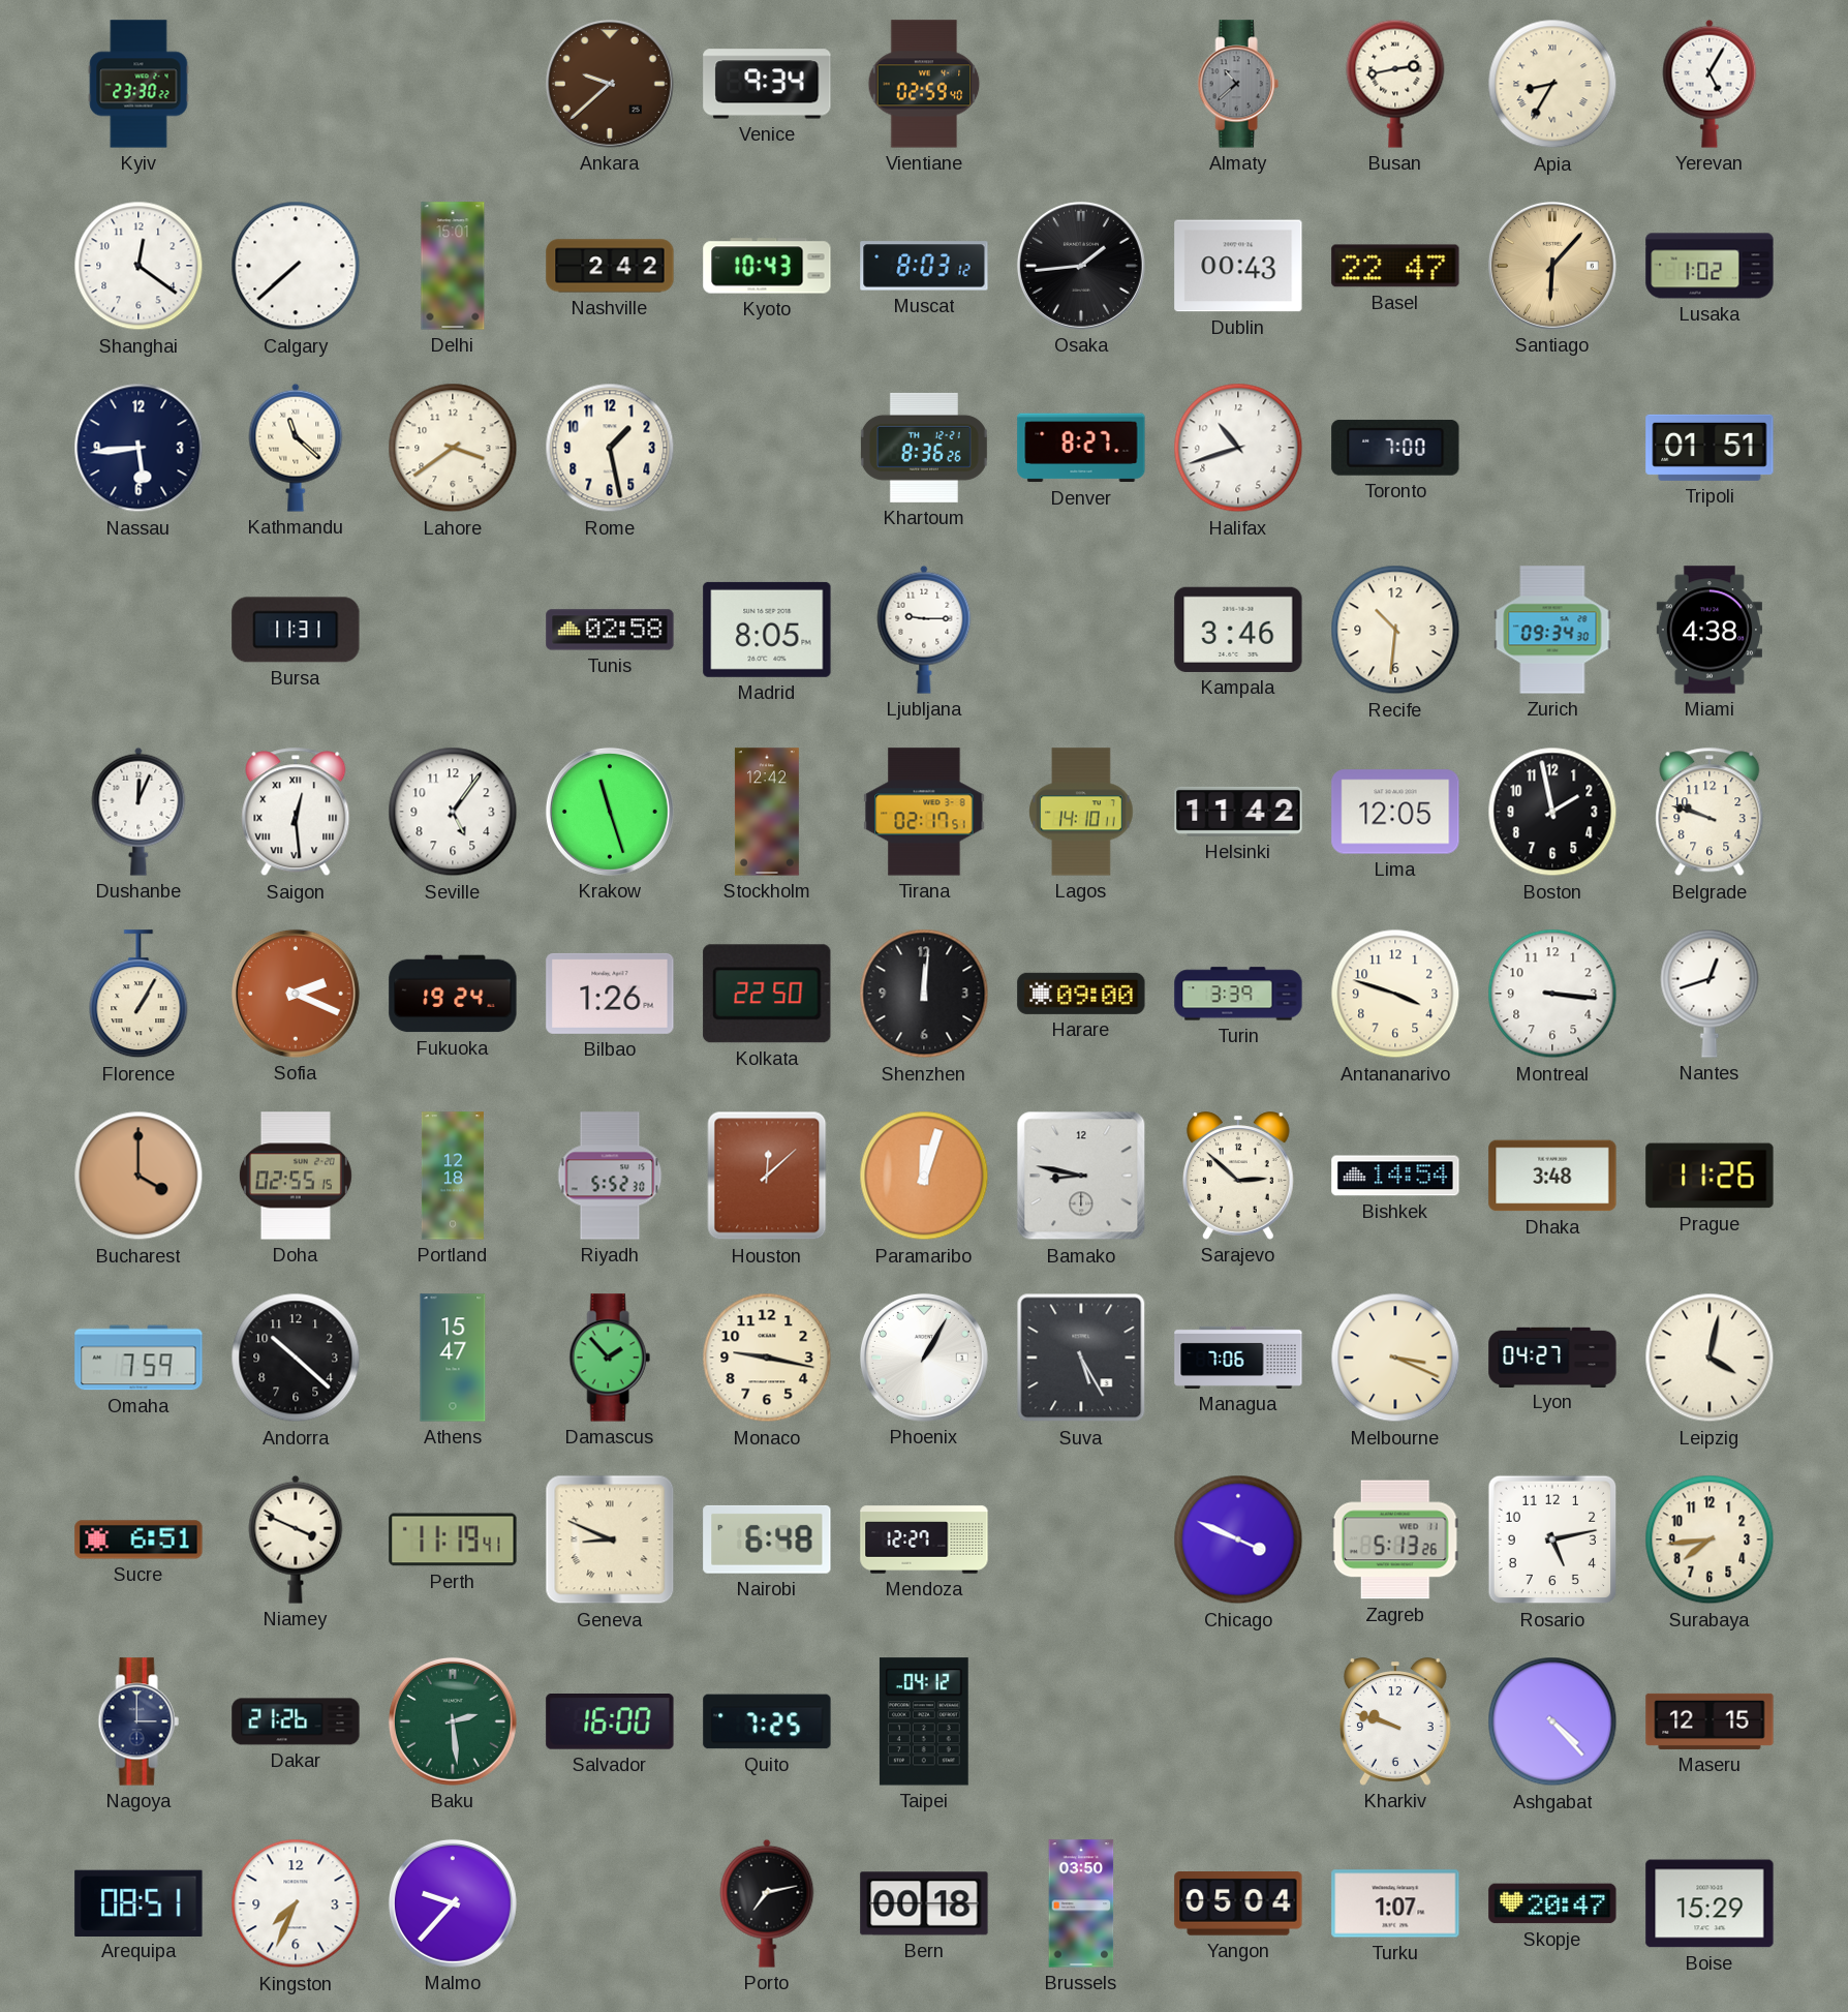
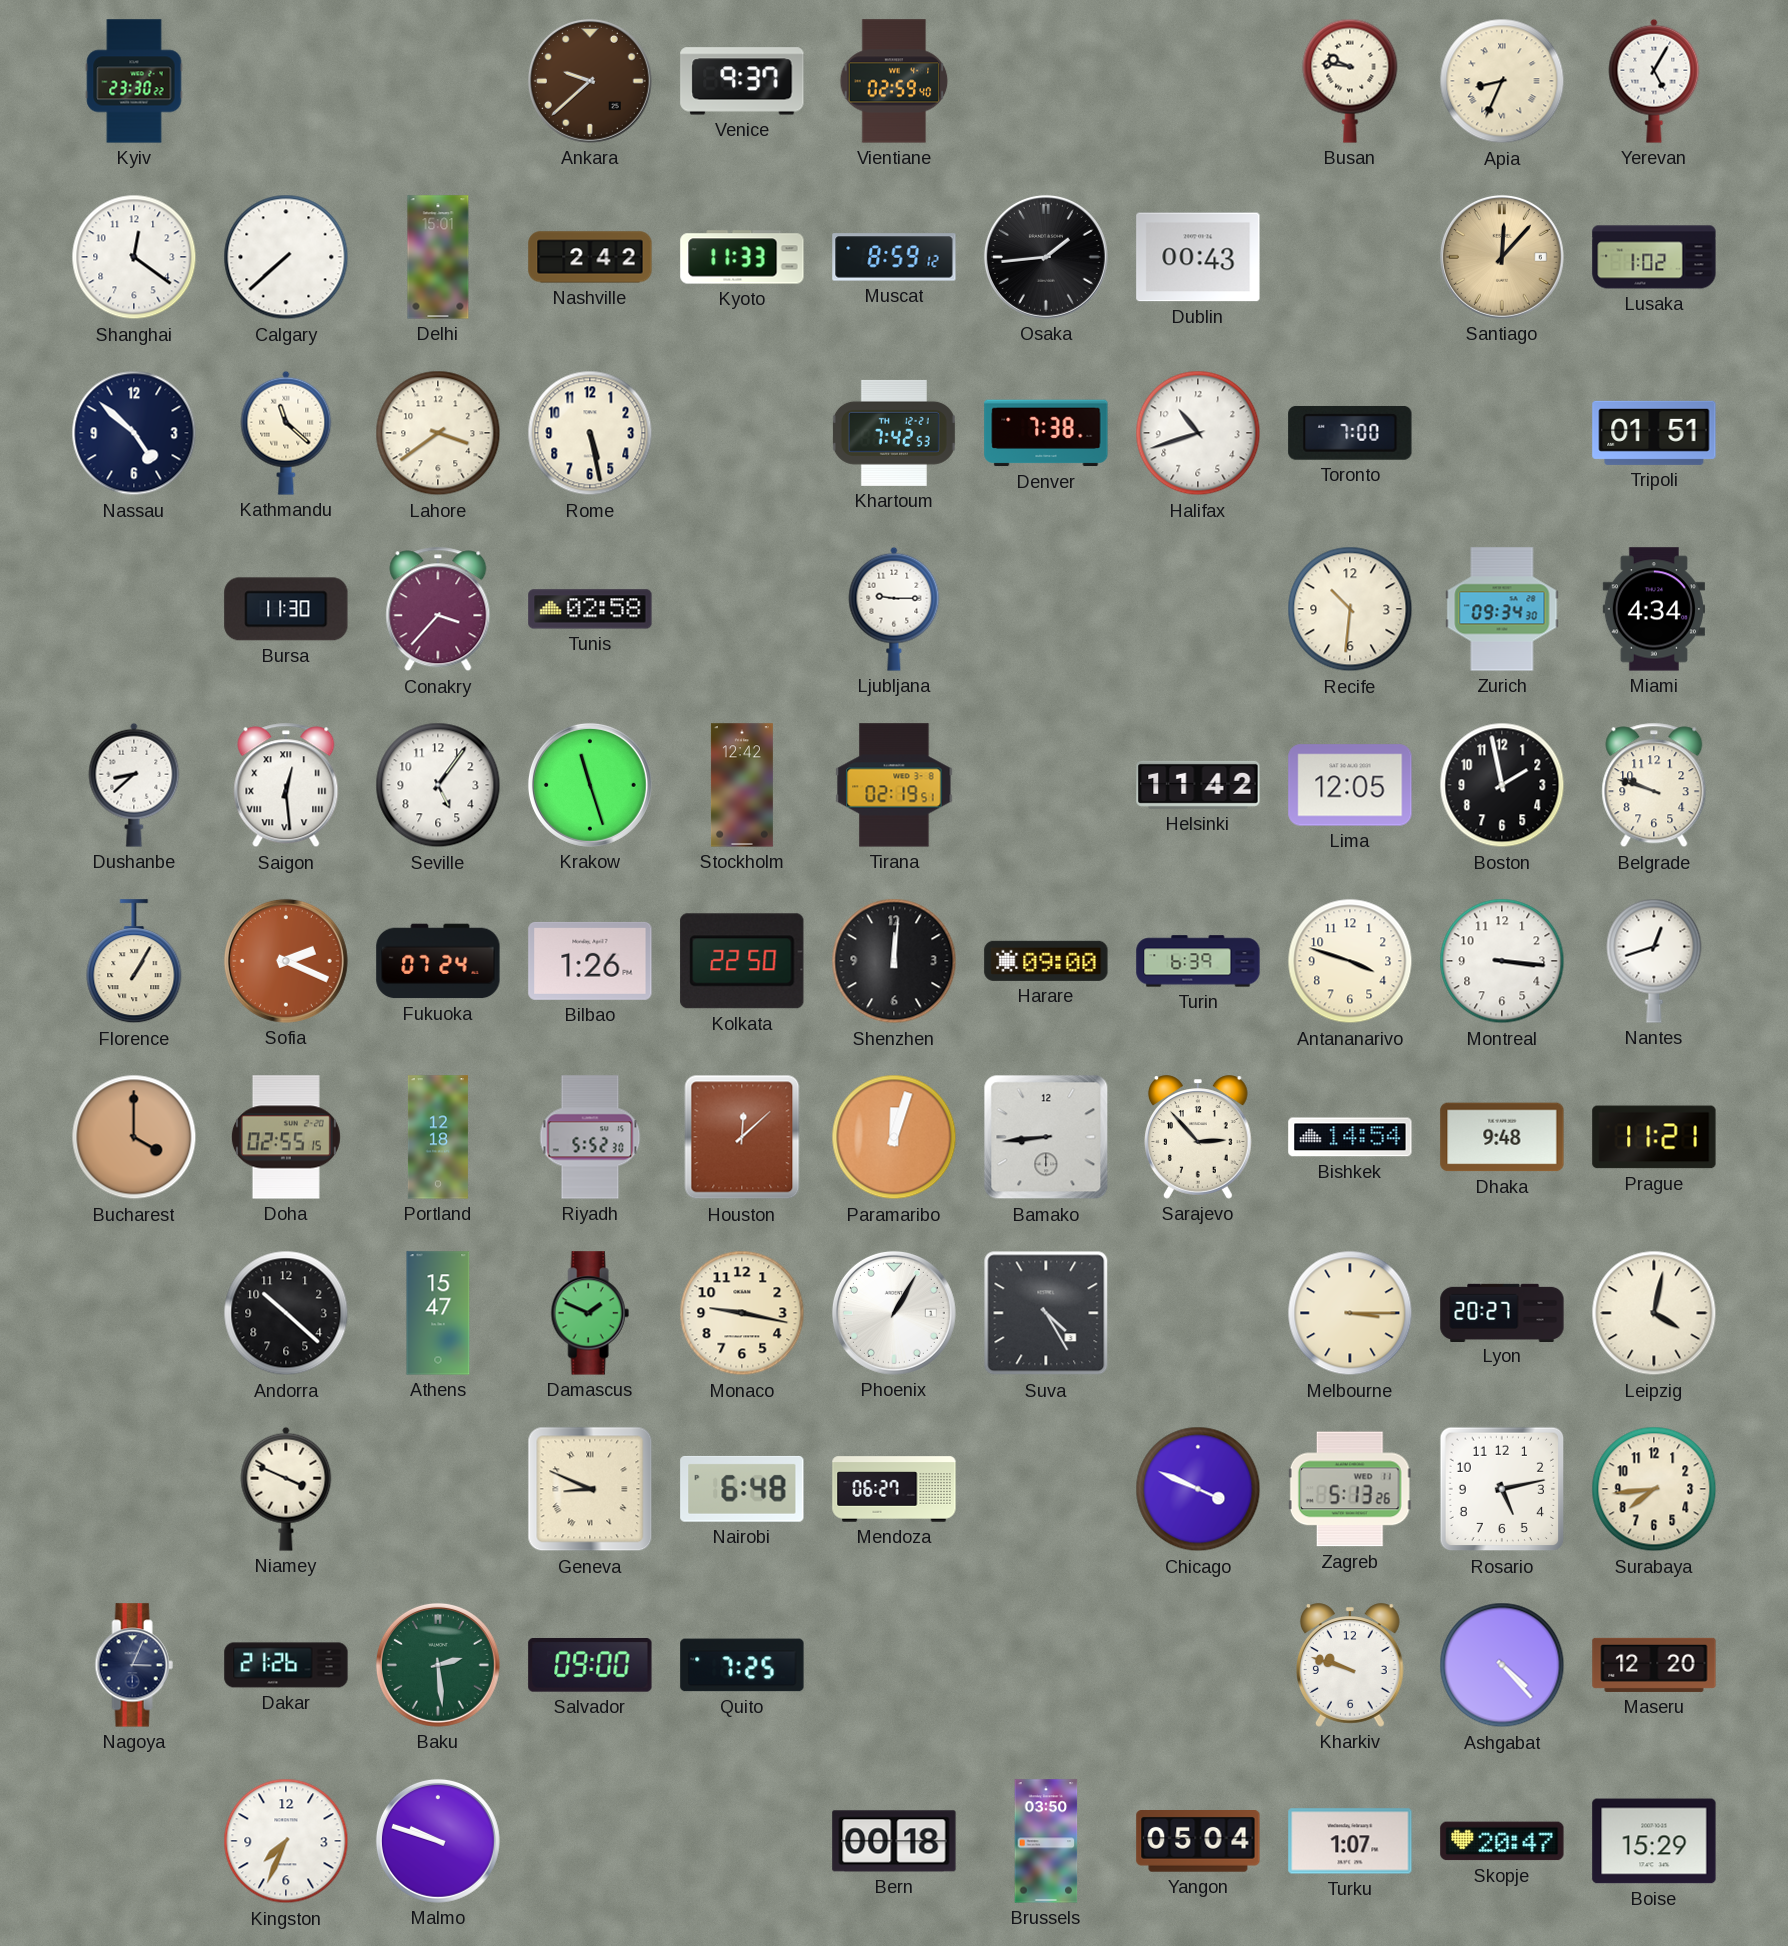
Venice: 9:34 -> 9:37 (742, 81)
Almaty: 10:38 -> none (1238, 84)
Busan: 2:43 -> 9:46 (1350, 81)
Apia: 8:35 -> 8:34 (1502, 81)
Kyoto: 10:43 -> 11:33 (742, 257)
Muscat: 8:03 -> 8:59 (894, 257)
Basel: 22:47 -> none (1395, 266)
Santiago: 6:07 -> 12:07 (1502, 257)
Nassau: 5:44 -> 4:52 (134, 433)
Rome: 1:28 -> 5:28 (590, 433)
Khartoum: 8:36 -> 7:42 (894, 433)
Denver: 8:27 -> 7:38 (1046, 433)
Bursa: 11:31 -> 11:30 (286, 609)
Conakry: none -> 3:37 (438, 609)
Madrid: 8:05 -> none (767, 630)
Kampala: 3:46 -> none (1238, 630)
Miami: 4:38 -> 4:34 (1654, 609)
Dushanbe: 12:04 -> 8:38 (134, 785)
Tirana: 02:17 -> 02:19 (894, 785)
Lagos: 14:10 -> none (1081, 812)
Fukuoka: 19:24 -> 07:24 (438, 961)
Turin: 3:39 -> 6:39 (1198, 961)
Bamako: 8:47 -> 8:44 (1046, 1137)
Sarajevo: 2:52 -> 2:53 (1199, 1137)
Dhaka: 3:48 -> 9:48 (1502, 1137)
Prague: 11:26 -> 11:21 (1654, 1137)
Omaha: 7:59 -> none (138, 1358)
Damascus: 1:53 -> 1:49 (590, 1313)
Suva: 5:25 -> 4:25 (1046, 1313)
Managua: 7:06 -> none (1238, 1358)
Melbourne: 3:19 -> 3:15 (1350, 1313)
Lyon: 04:27 -> 20:27 (1502, 1312)
Sucre: 6:51 -> none (138, 1540)
Perth: 11:19 -> none (453, 1540)
Mendoza: 12:27 -> 06:27 (894, 1489)
Nagoya: 3:00 -> 3:04 (134, 1665)
Salvador: 16:00 -> 09:00 (590, 1666)
Taipei: 04:12 -> none (924, 1721)
Maseru: 12:15 -> 12:20 (1654, 1665)
Arequipa: 08:51 -> none (138, 1902)
Malmo: 9:37 -> 9:48 (438, 1841)
Porto: 7:13 -> none (767, 1903)
